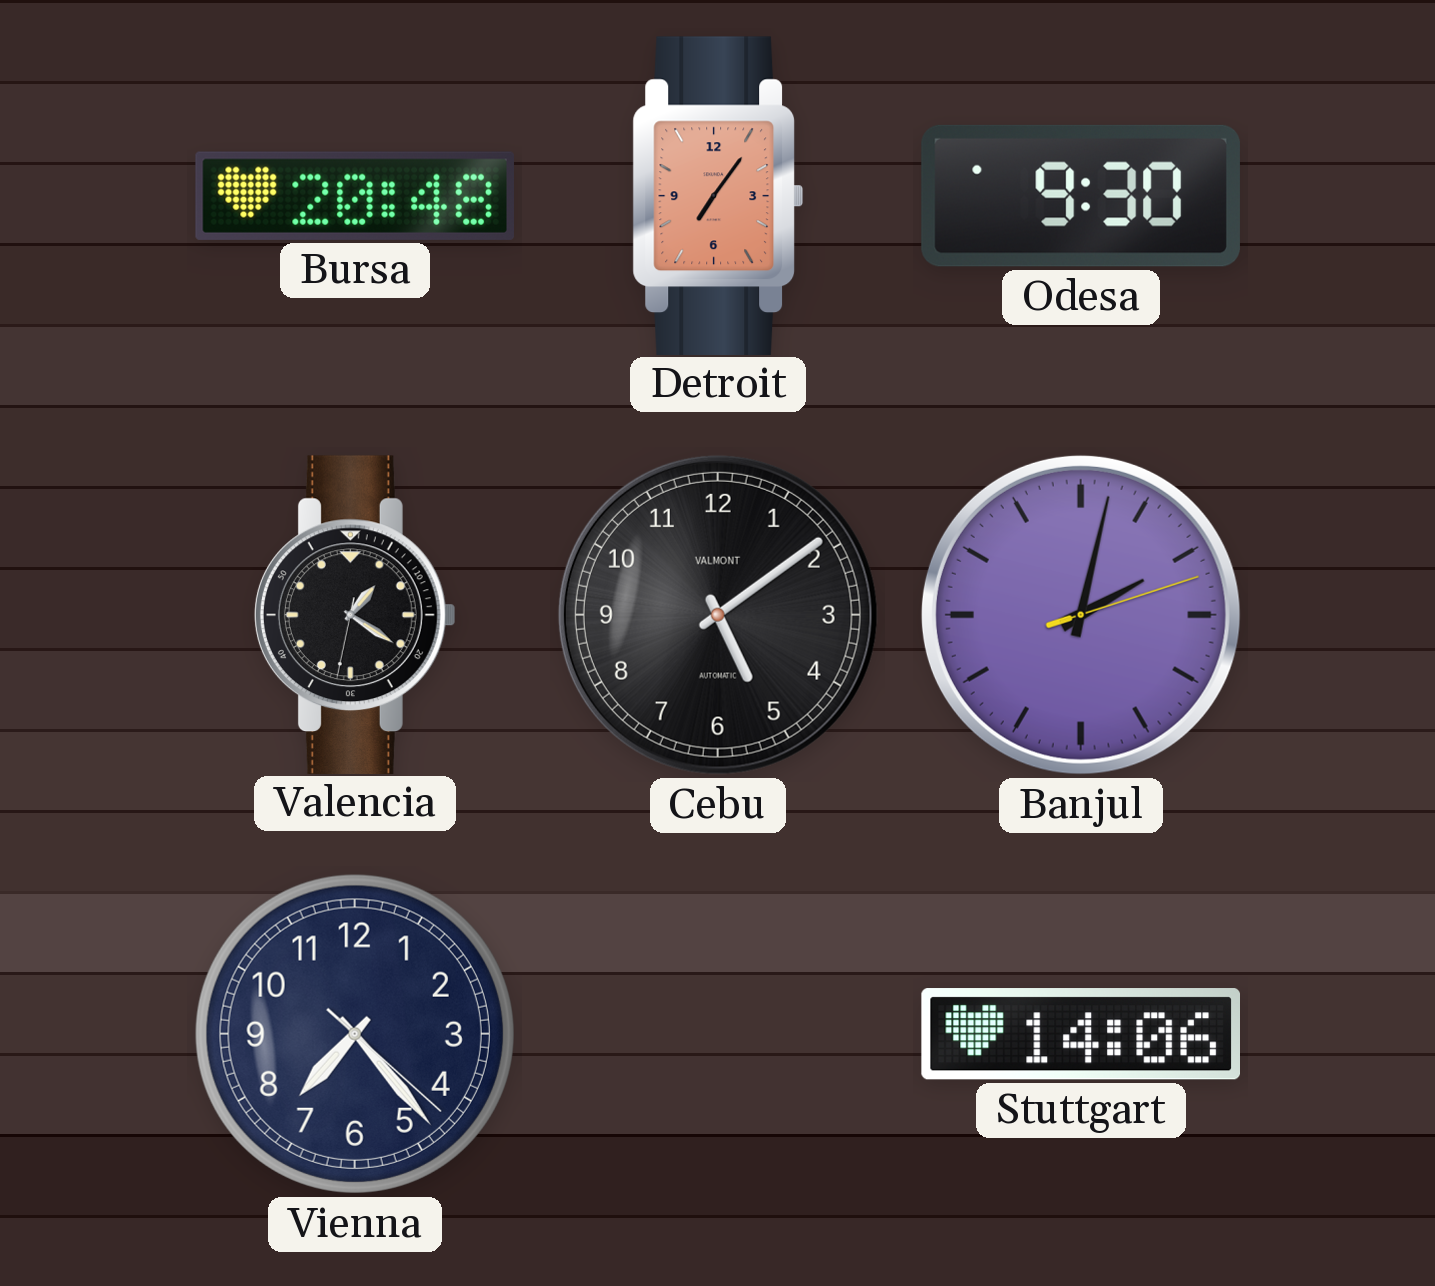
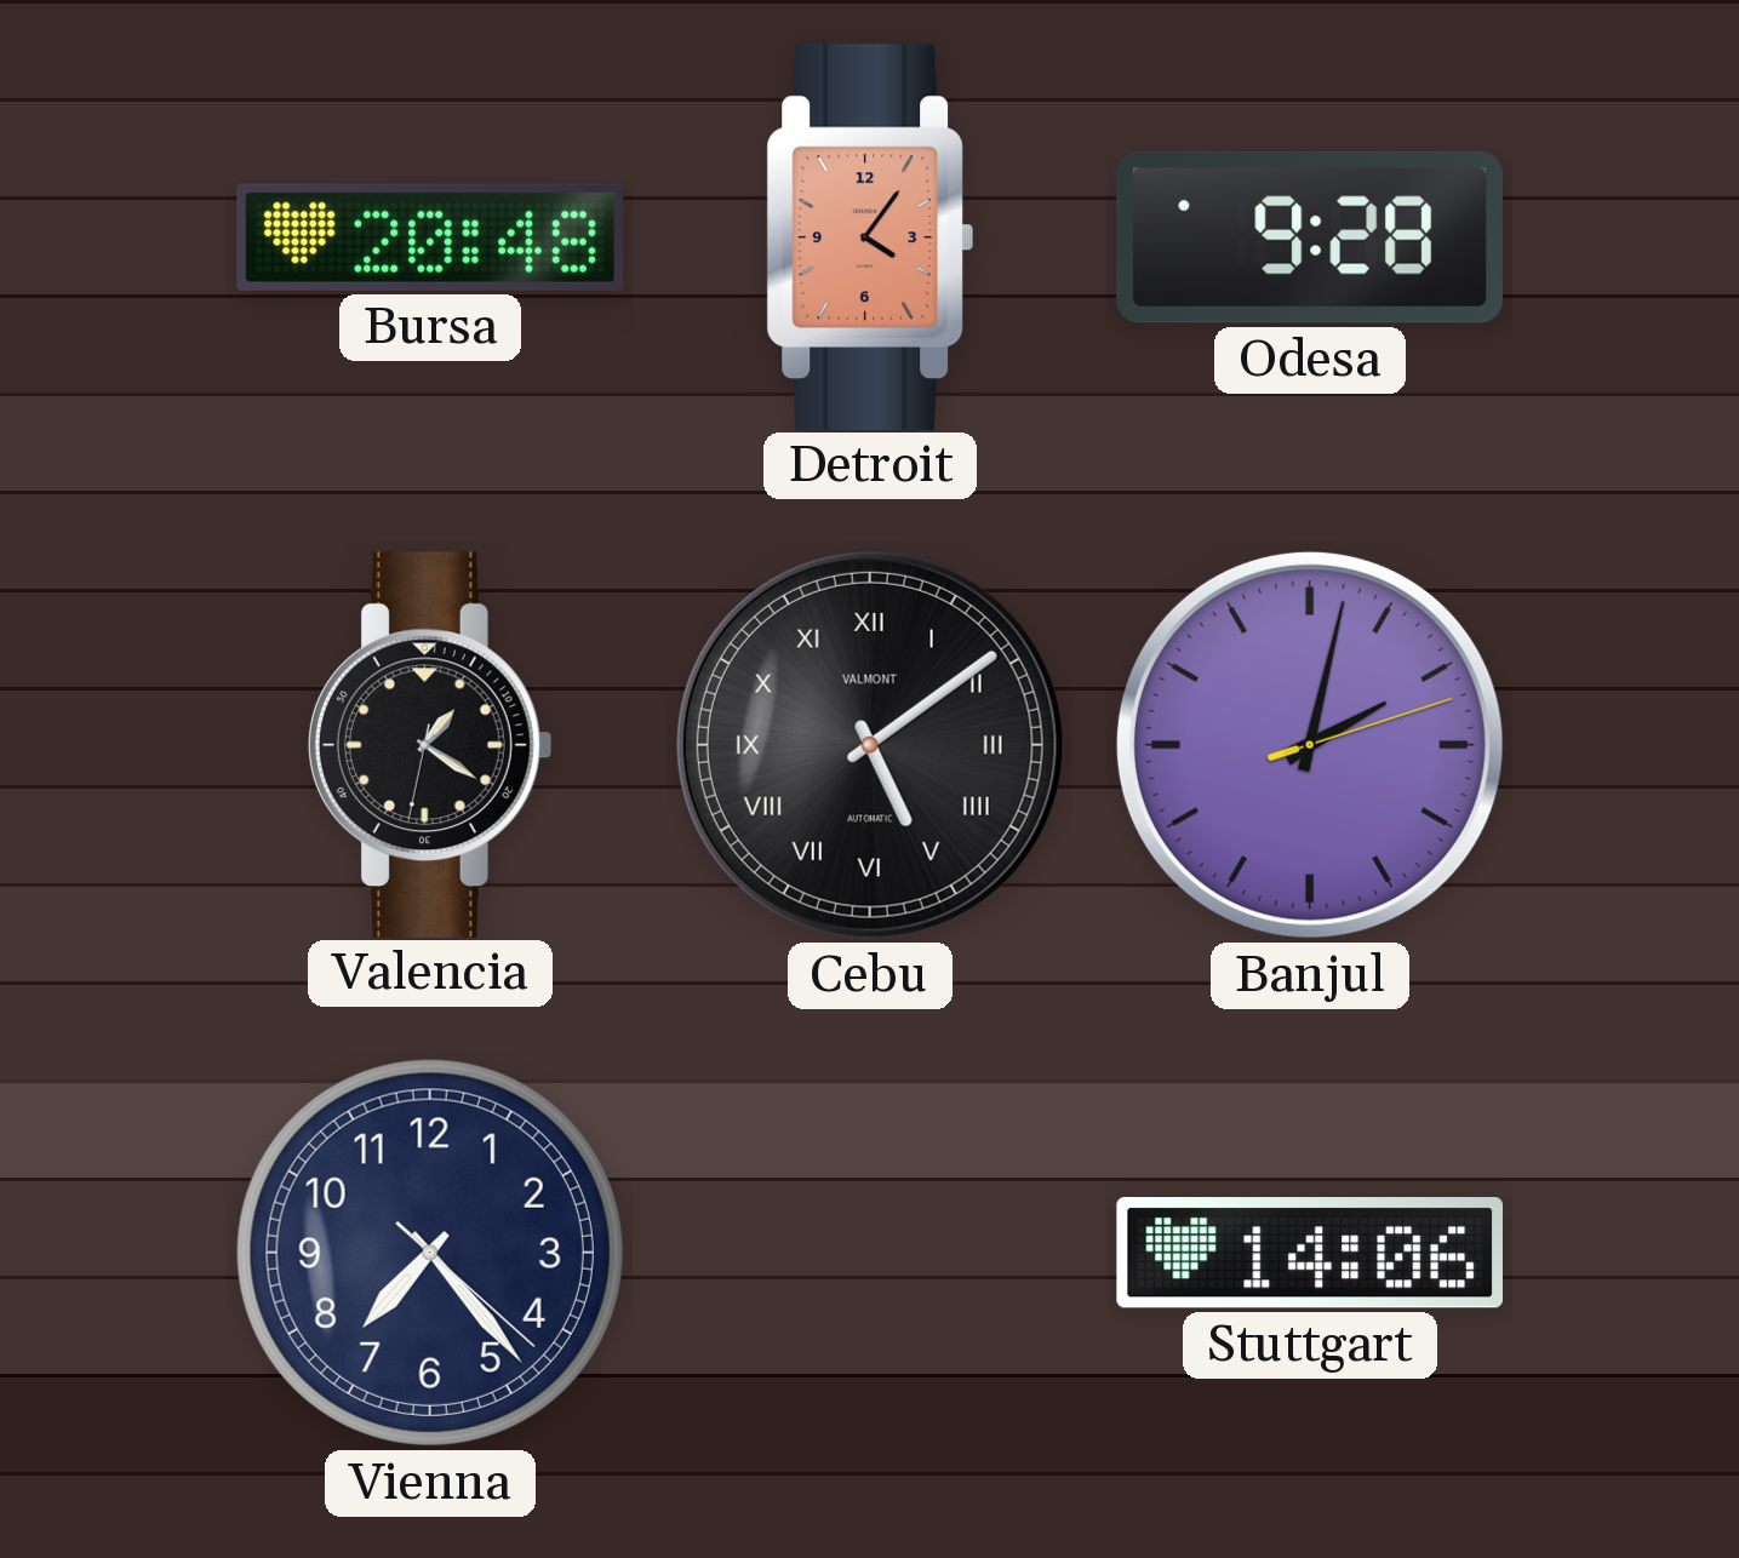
Detroit: 7:06 -> 4:06 (870, 236)
Odesa: 9:30 -> 9:28 (1310, 237)
Cebu numerals: Arabic -> Roman (870, 745)
